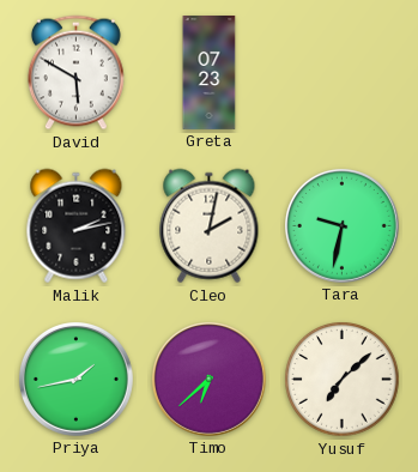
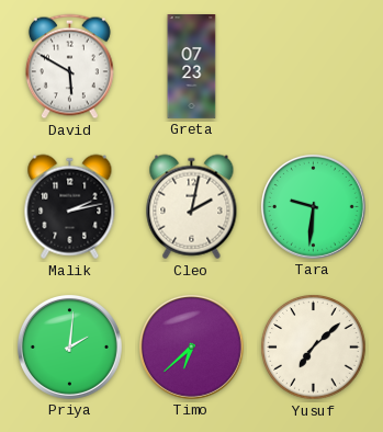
Tara: 9:32 -> 9:31 (313, 206)
Priya: 1:43 -> 2:01 (69, 346)
